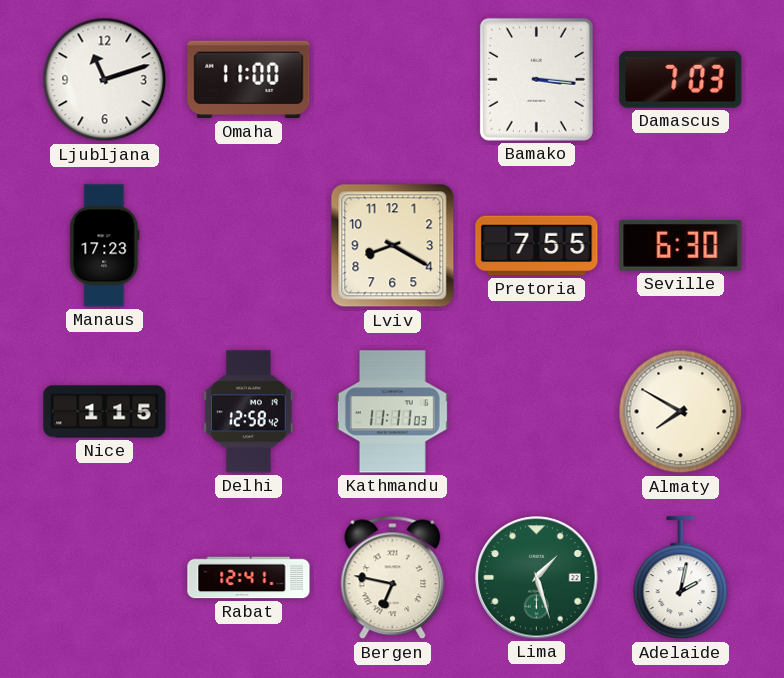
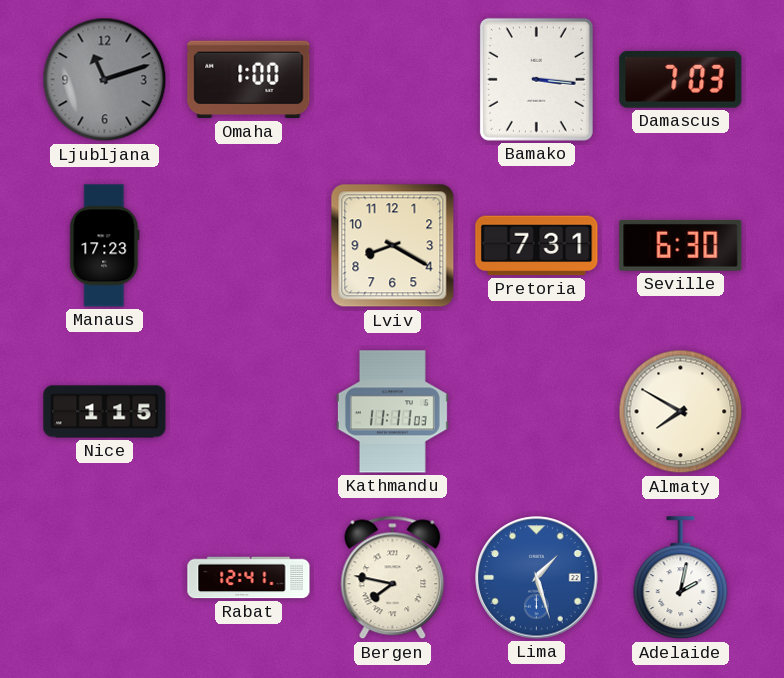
Ljubljana dial: white -> grey (105, 80)
Omaha: 11:00 -> 1:00 (249, 80)
Pretoria: 7:55 -> 7:31 (537, 246)
Delhi: 12:58 -> none (249, 412)
Bergen: 6:47 -> 7:47 (393, 578)
Lima dial: green -> blue (537, 578)
